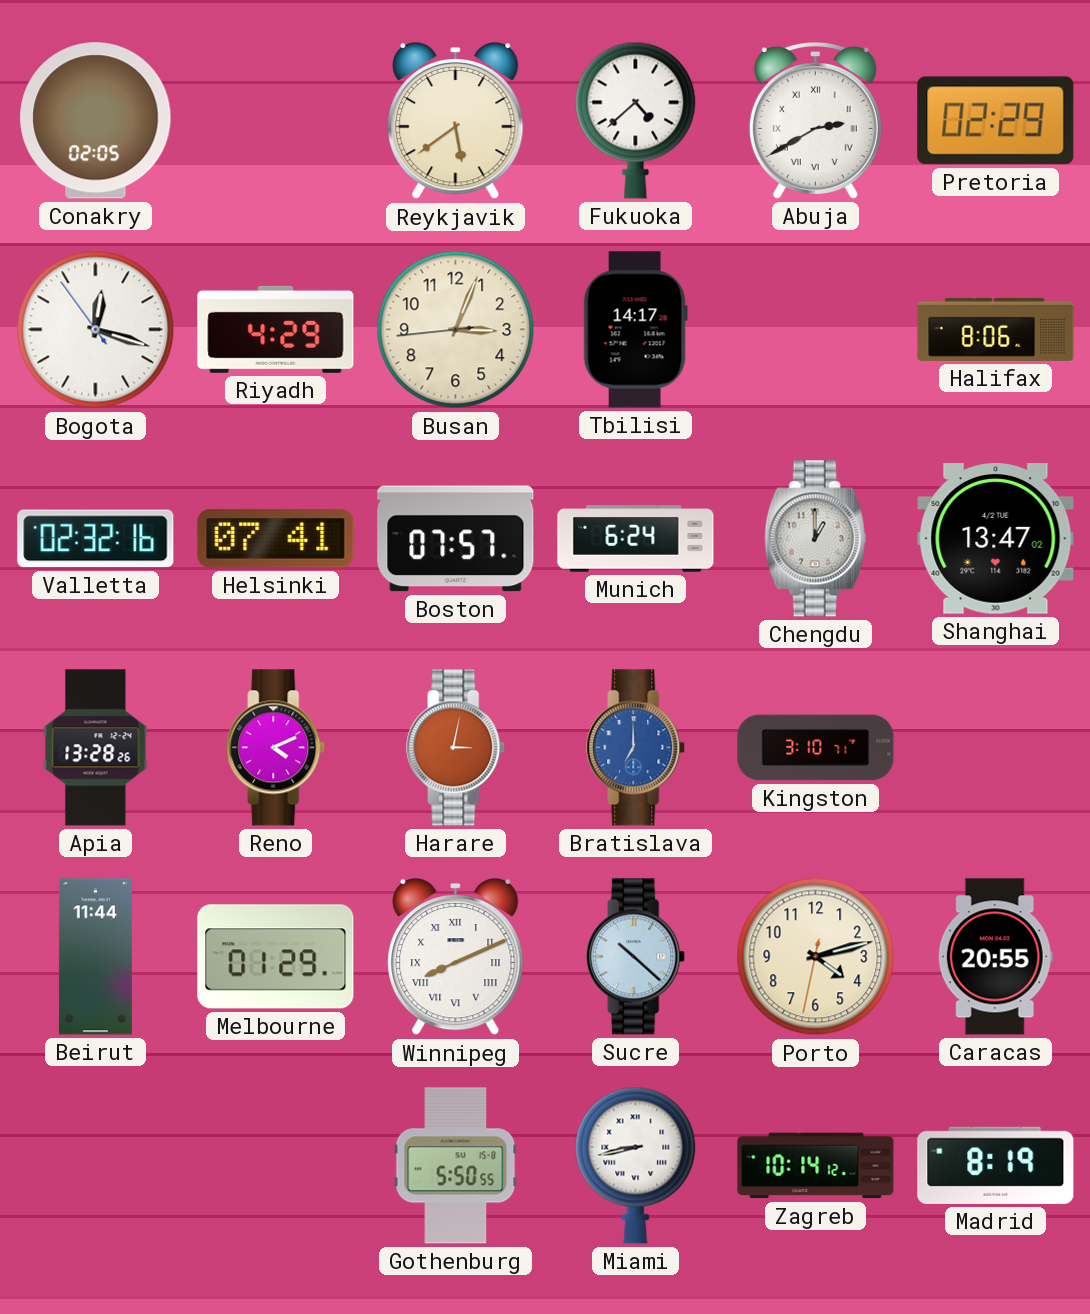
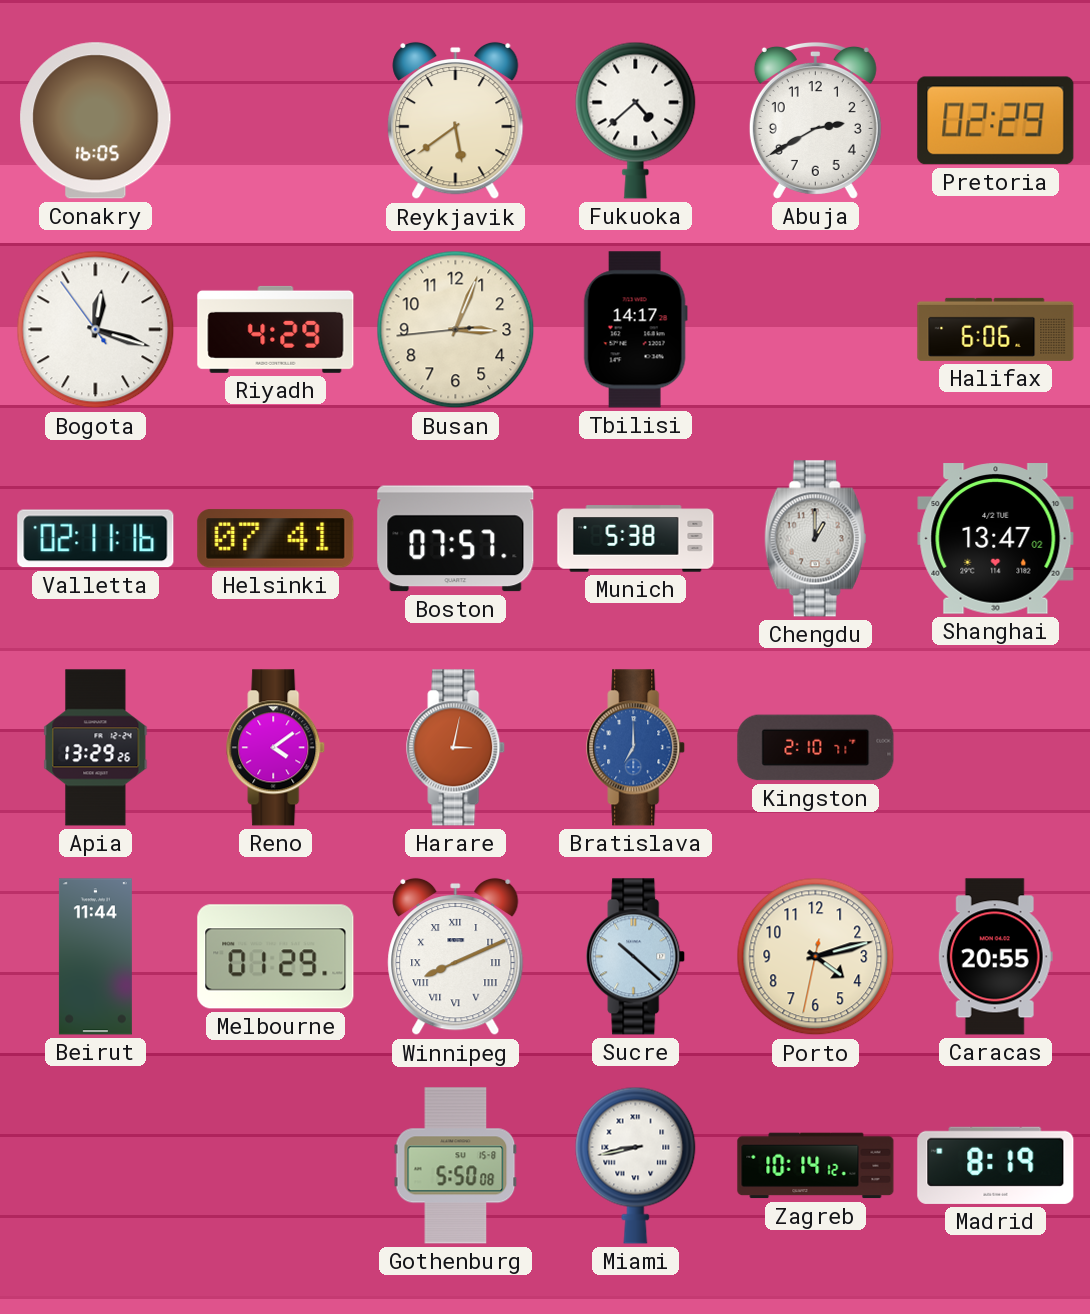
Conakry: 02:05 -> 16:05 (96, 121)
Abuja numerals: Roman -> Arabic (815, 120)
Halifax: 8:06 -> 6:06 (996, 329)
Valletta: 02:32 -> 02:11 (96, 539)
Munich: 6:24 -> 5:38 (636, 539)
Apia: 13:28 -> 13:29 (96, 748)
Reno: 4:11 -> 4:09 (276, 748)
Kingston: 3:10 -> 2:10 (816, 748)
Gothenburg: 5:50:55 -> 5:50:08 (456, 1166)
